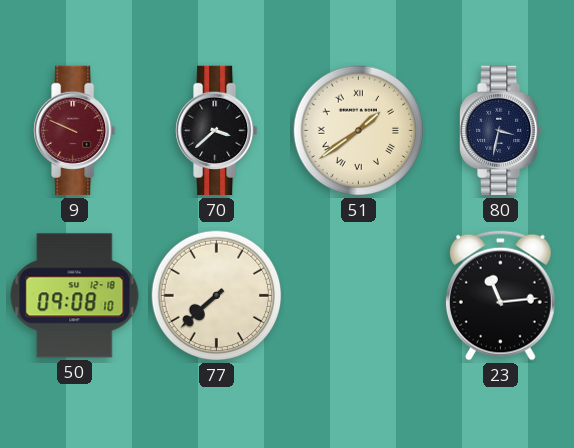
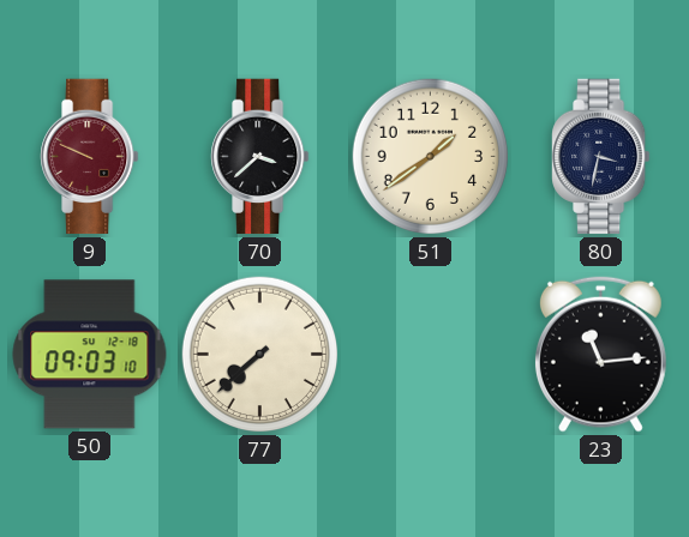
51 numerals: Roman -> Arabic (431, 157)
50: 09:08 -> 09:03 (90, 355)
